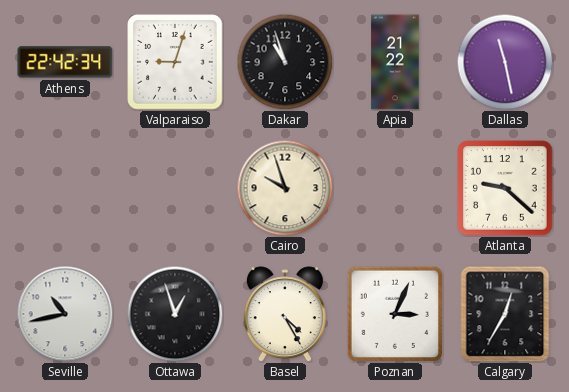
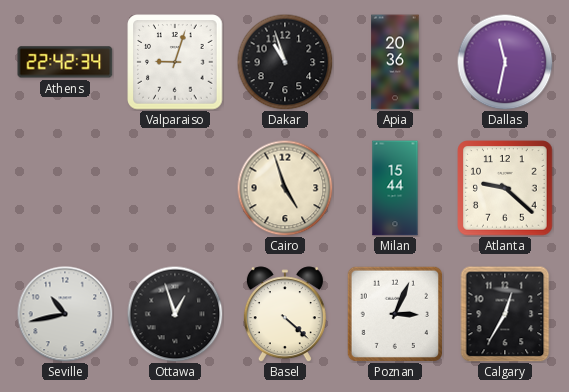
Apia: 21:22 -> 20:36 (395, 62)
Dallas: 11:28 -> 11:32 (505, 62)
Cairo: 9:57 -> 4:57 (285, 188)
Milan: none -> 15:44 (395, 188)
Basel: 4:25 -> 4:22 (285, 314)
